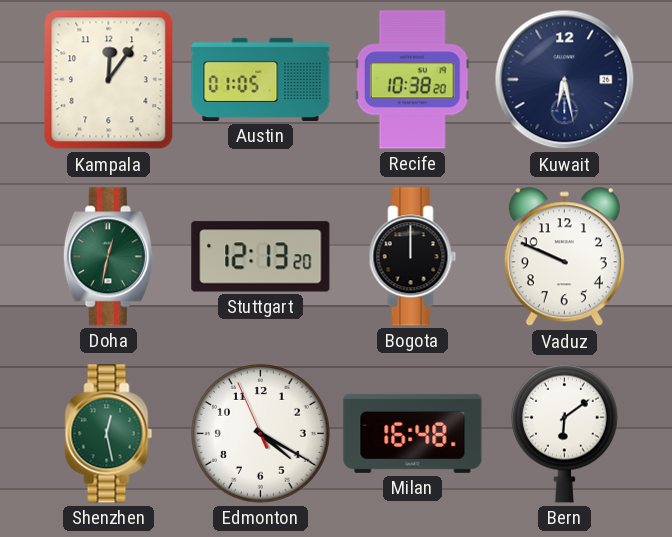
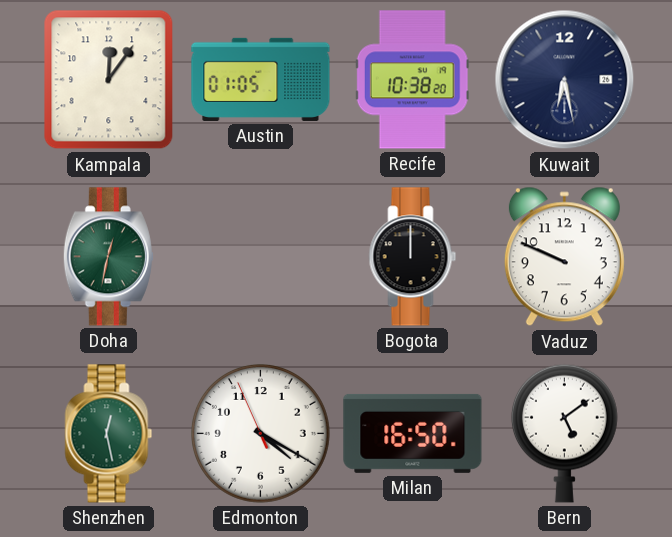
Stuttgart: 12:13 -> none (261, 257)
Milan: 16:48 -> 16:50 (413, 433)
Bern: 6:09 -> 5:09 (564, 433)
